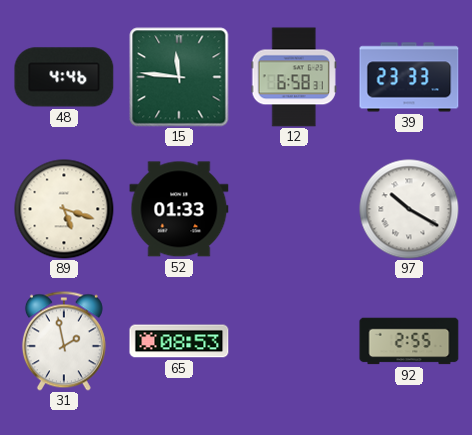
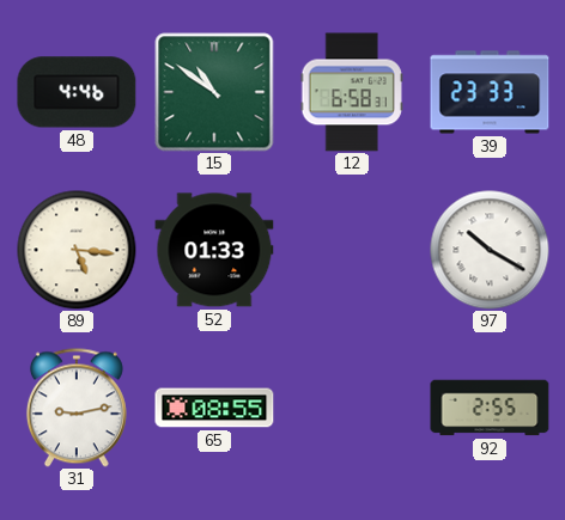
15: 11:46 -> 10:51 (214, 92)
89: 5:18 -> 5:16 (77, 250)
31: 1:58 -> 9:13 (77, 408)
65: 08:53 -> 08:55 (214, 408)
